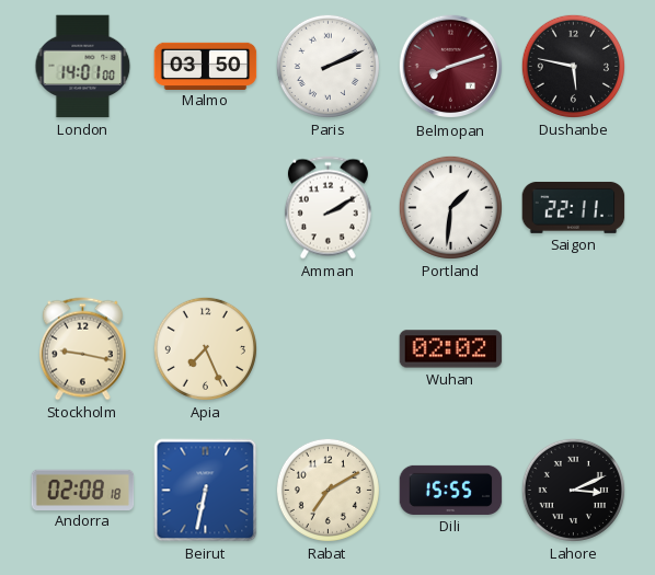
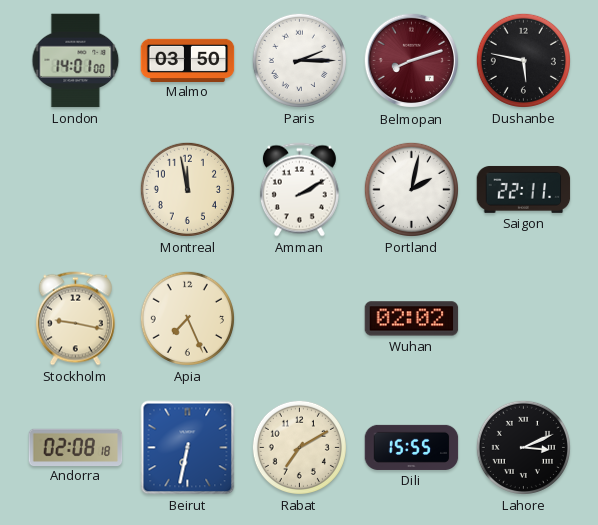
Paris: 2:11 -> 2:15 (299, 60)
Montreal: none -> 11:58 (187, 189)
Portland: 1:31 -> 2:02 (411, 189)
